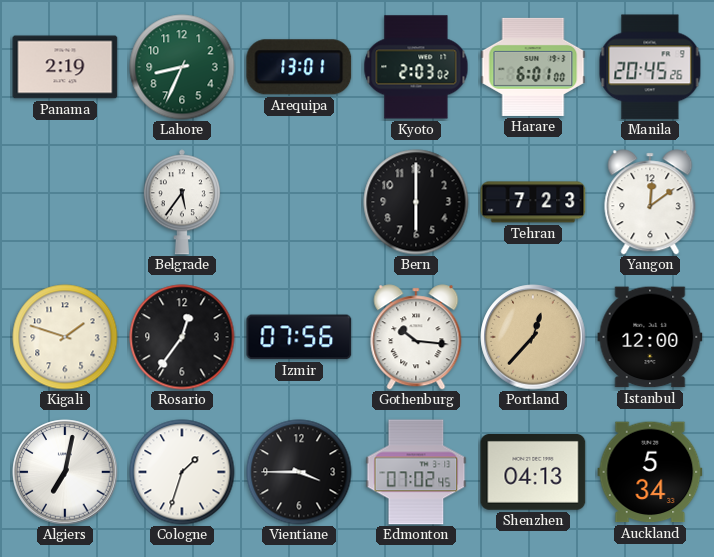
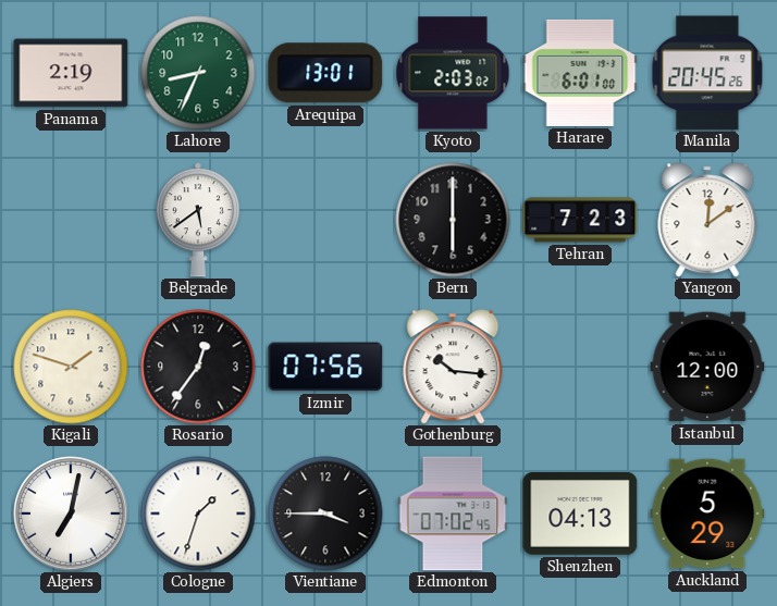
Belgrade: 5:36 -> 5:39 (198, 220)
Portland: 12:37 -> none (533, 337)
Auckland: 5:34 -> 5:29 (707, 514)
